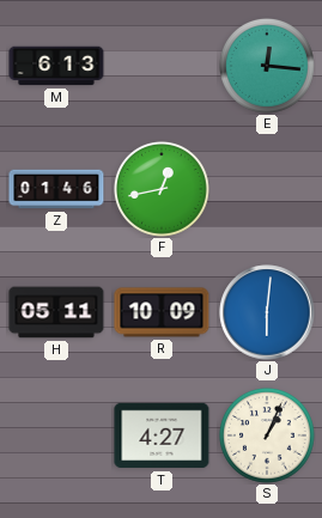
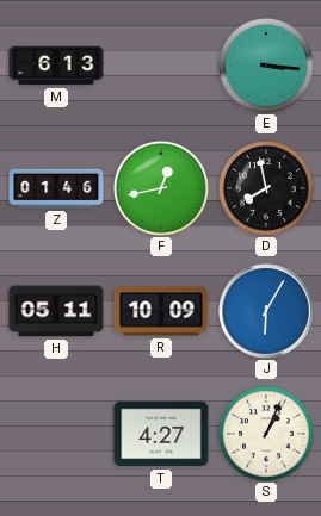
E: 12:16 -> 3:16 (266, 66)
D: none -> 7:58 (266, 188)
J: 6:01 -> 6:05 (266, 311)
